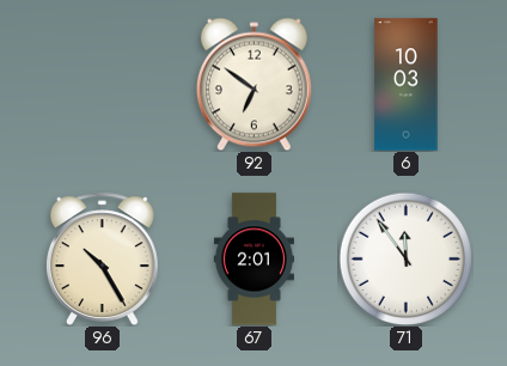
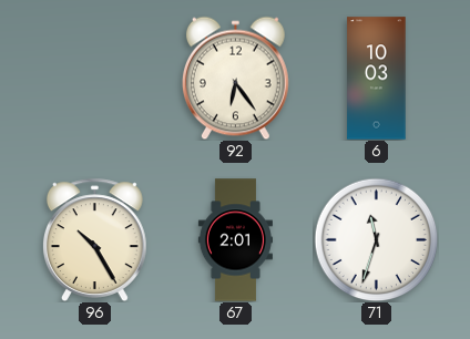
92: 6:51 -> 6:24 (235, 78)
71: 11:54 -> 11:33 (376, 239)
